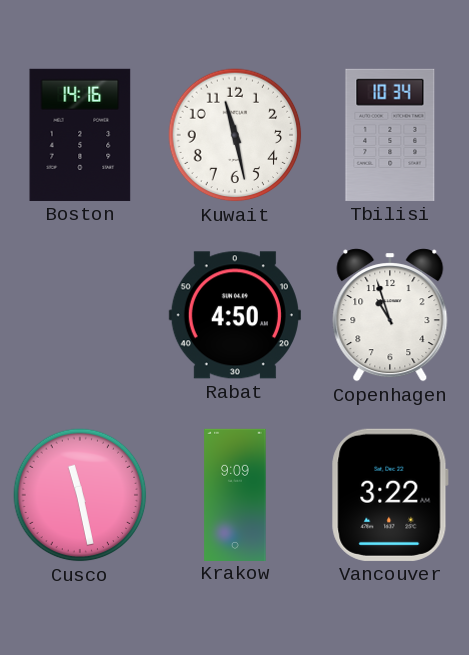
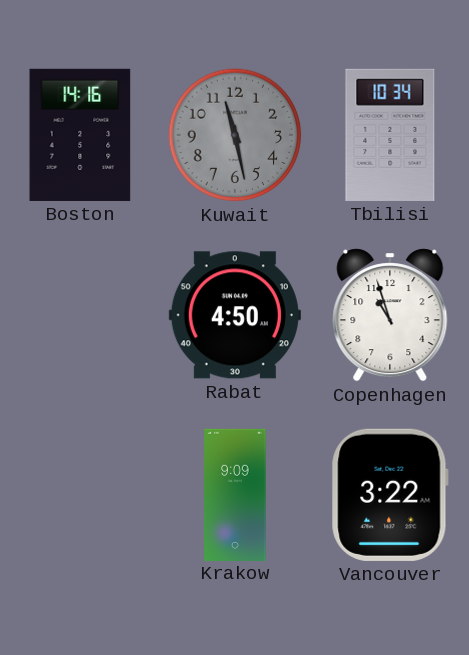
Kuwait dial: white -> grey (235, 135)
Cusco: 11:28 -> none (80, 495)
